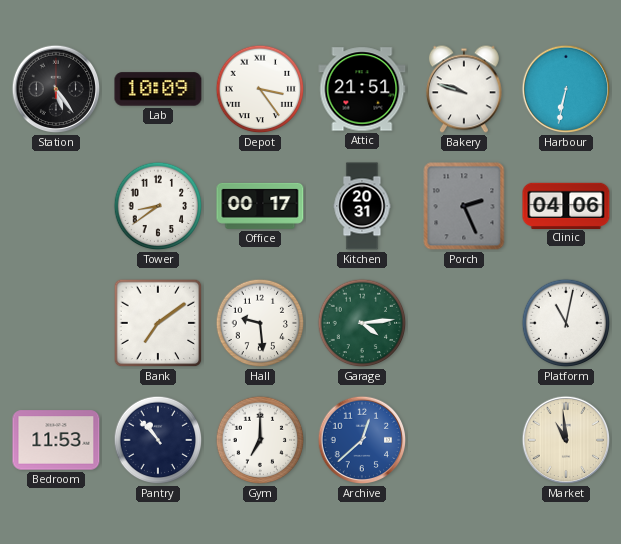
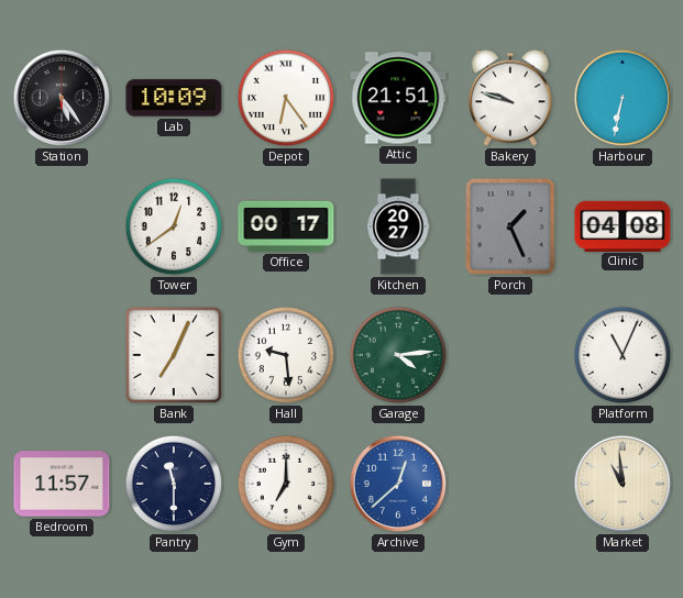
Depot: 3:24 -> 6:24 (286, 98)
Tower: 8:39 -> 12:39 (174, 226)
Kitchen: 20:31 -> 20:27 (398, 226)
Porch: 2:26 -> 1:26 (510, 226)
Clinic: 04:06 -> 04:08 (623, 225)
Bank: 7:09 -> 7:04 (174, 355)
Platform: 11:02 -> 11:04 (623, 355)
Bedroom: 11:53 -> 11:57 (62, 484)
Pantry: 10:53 -> 11:30 (174, 484)
